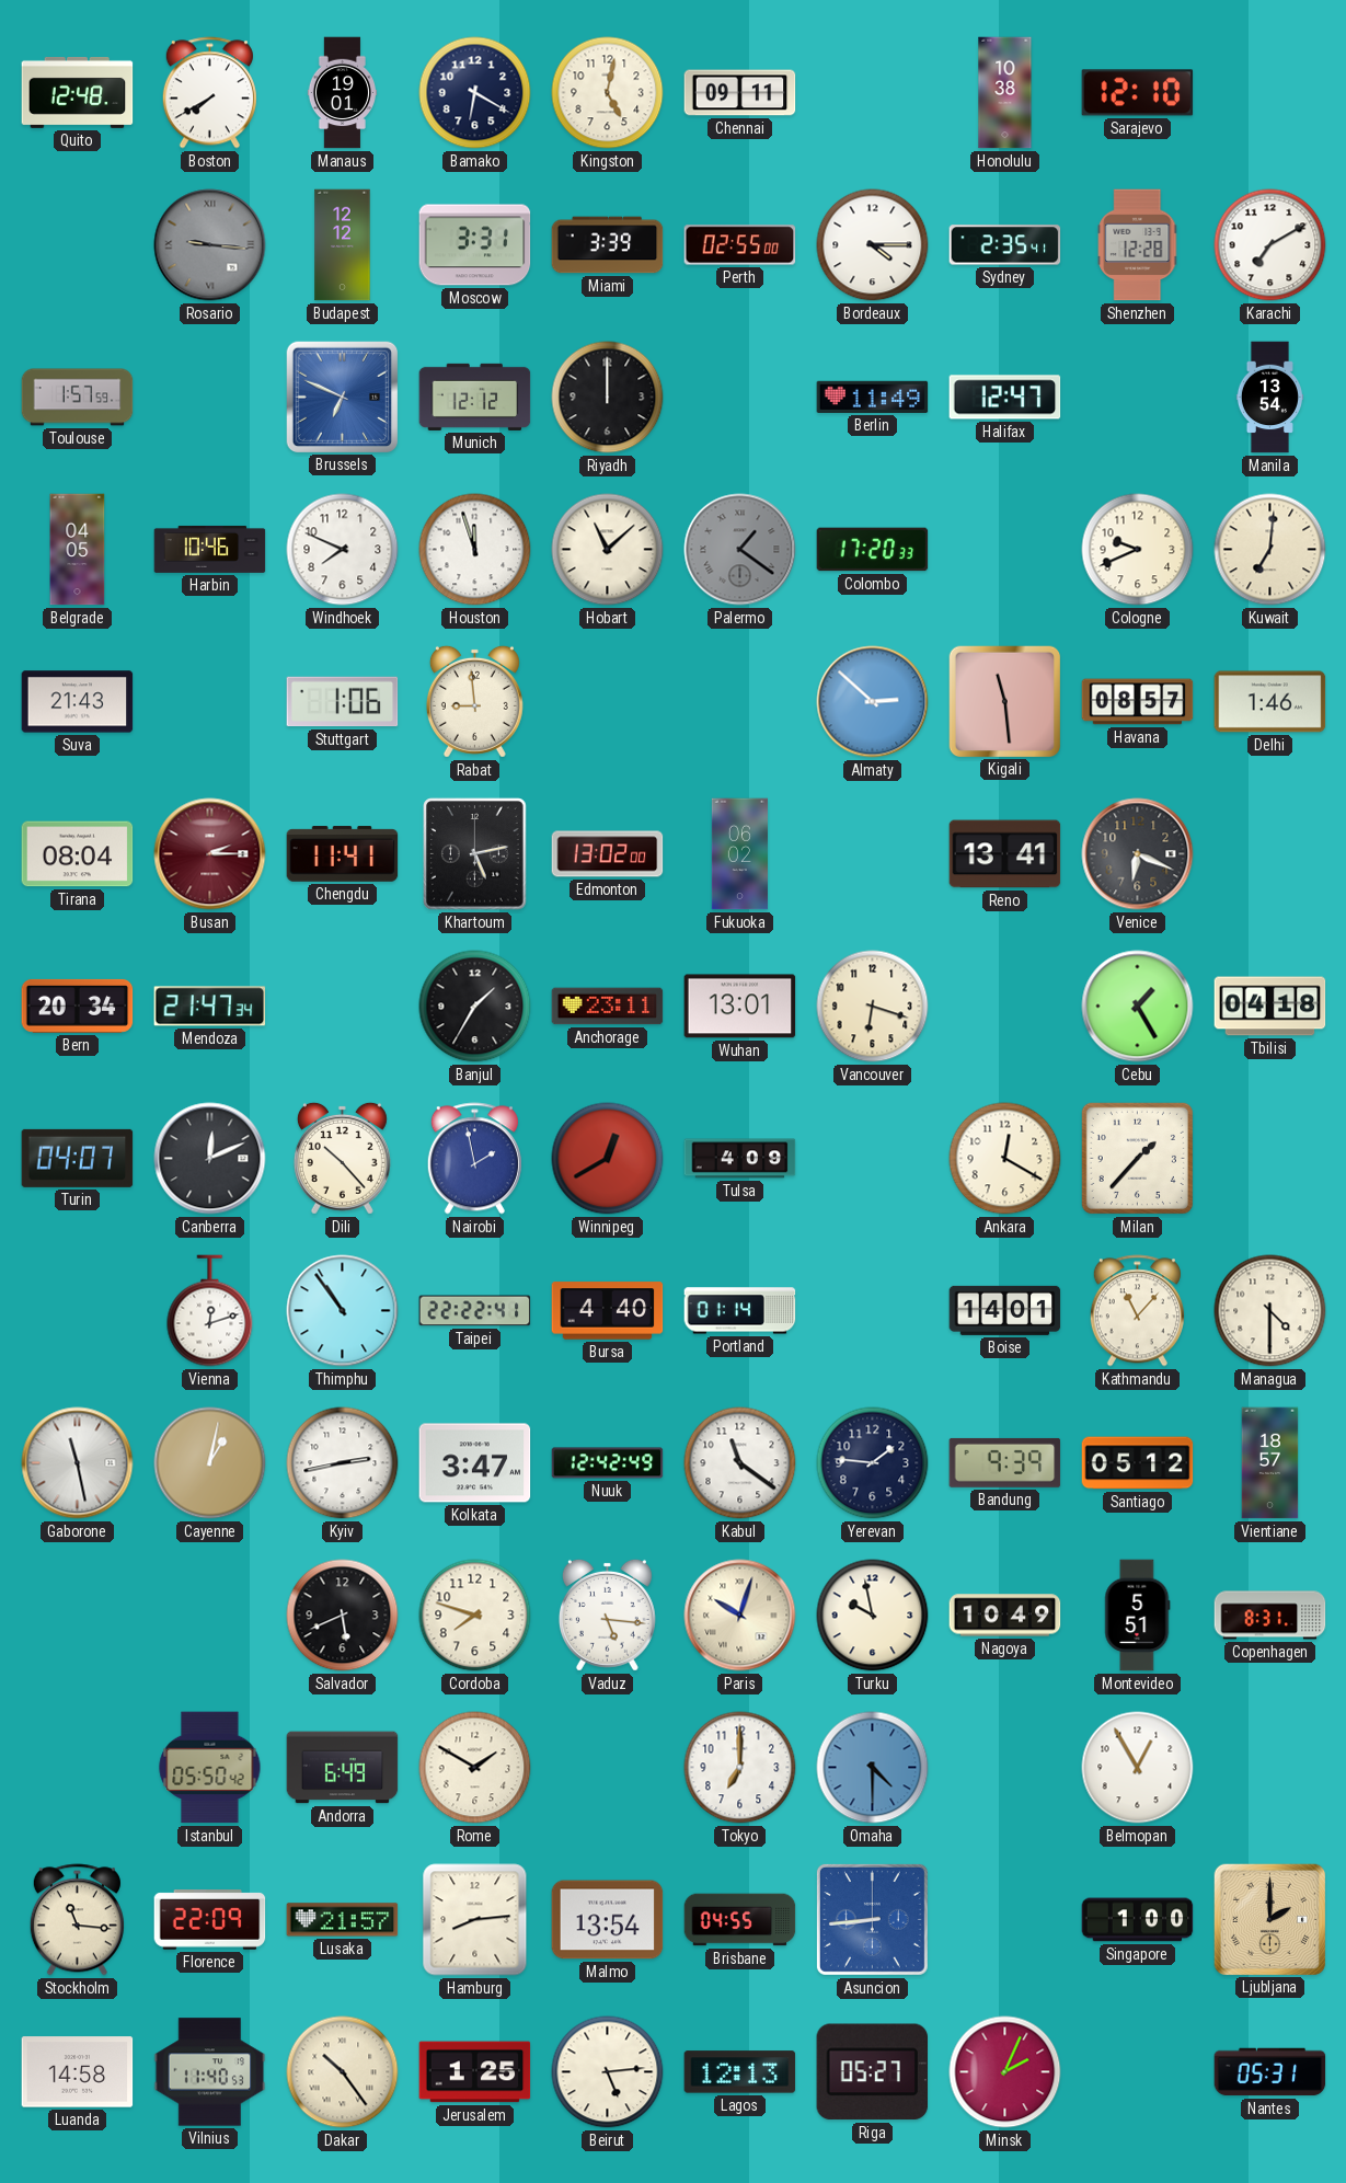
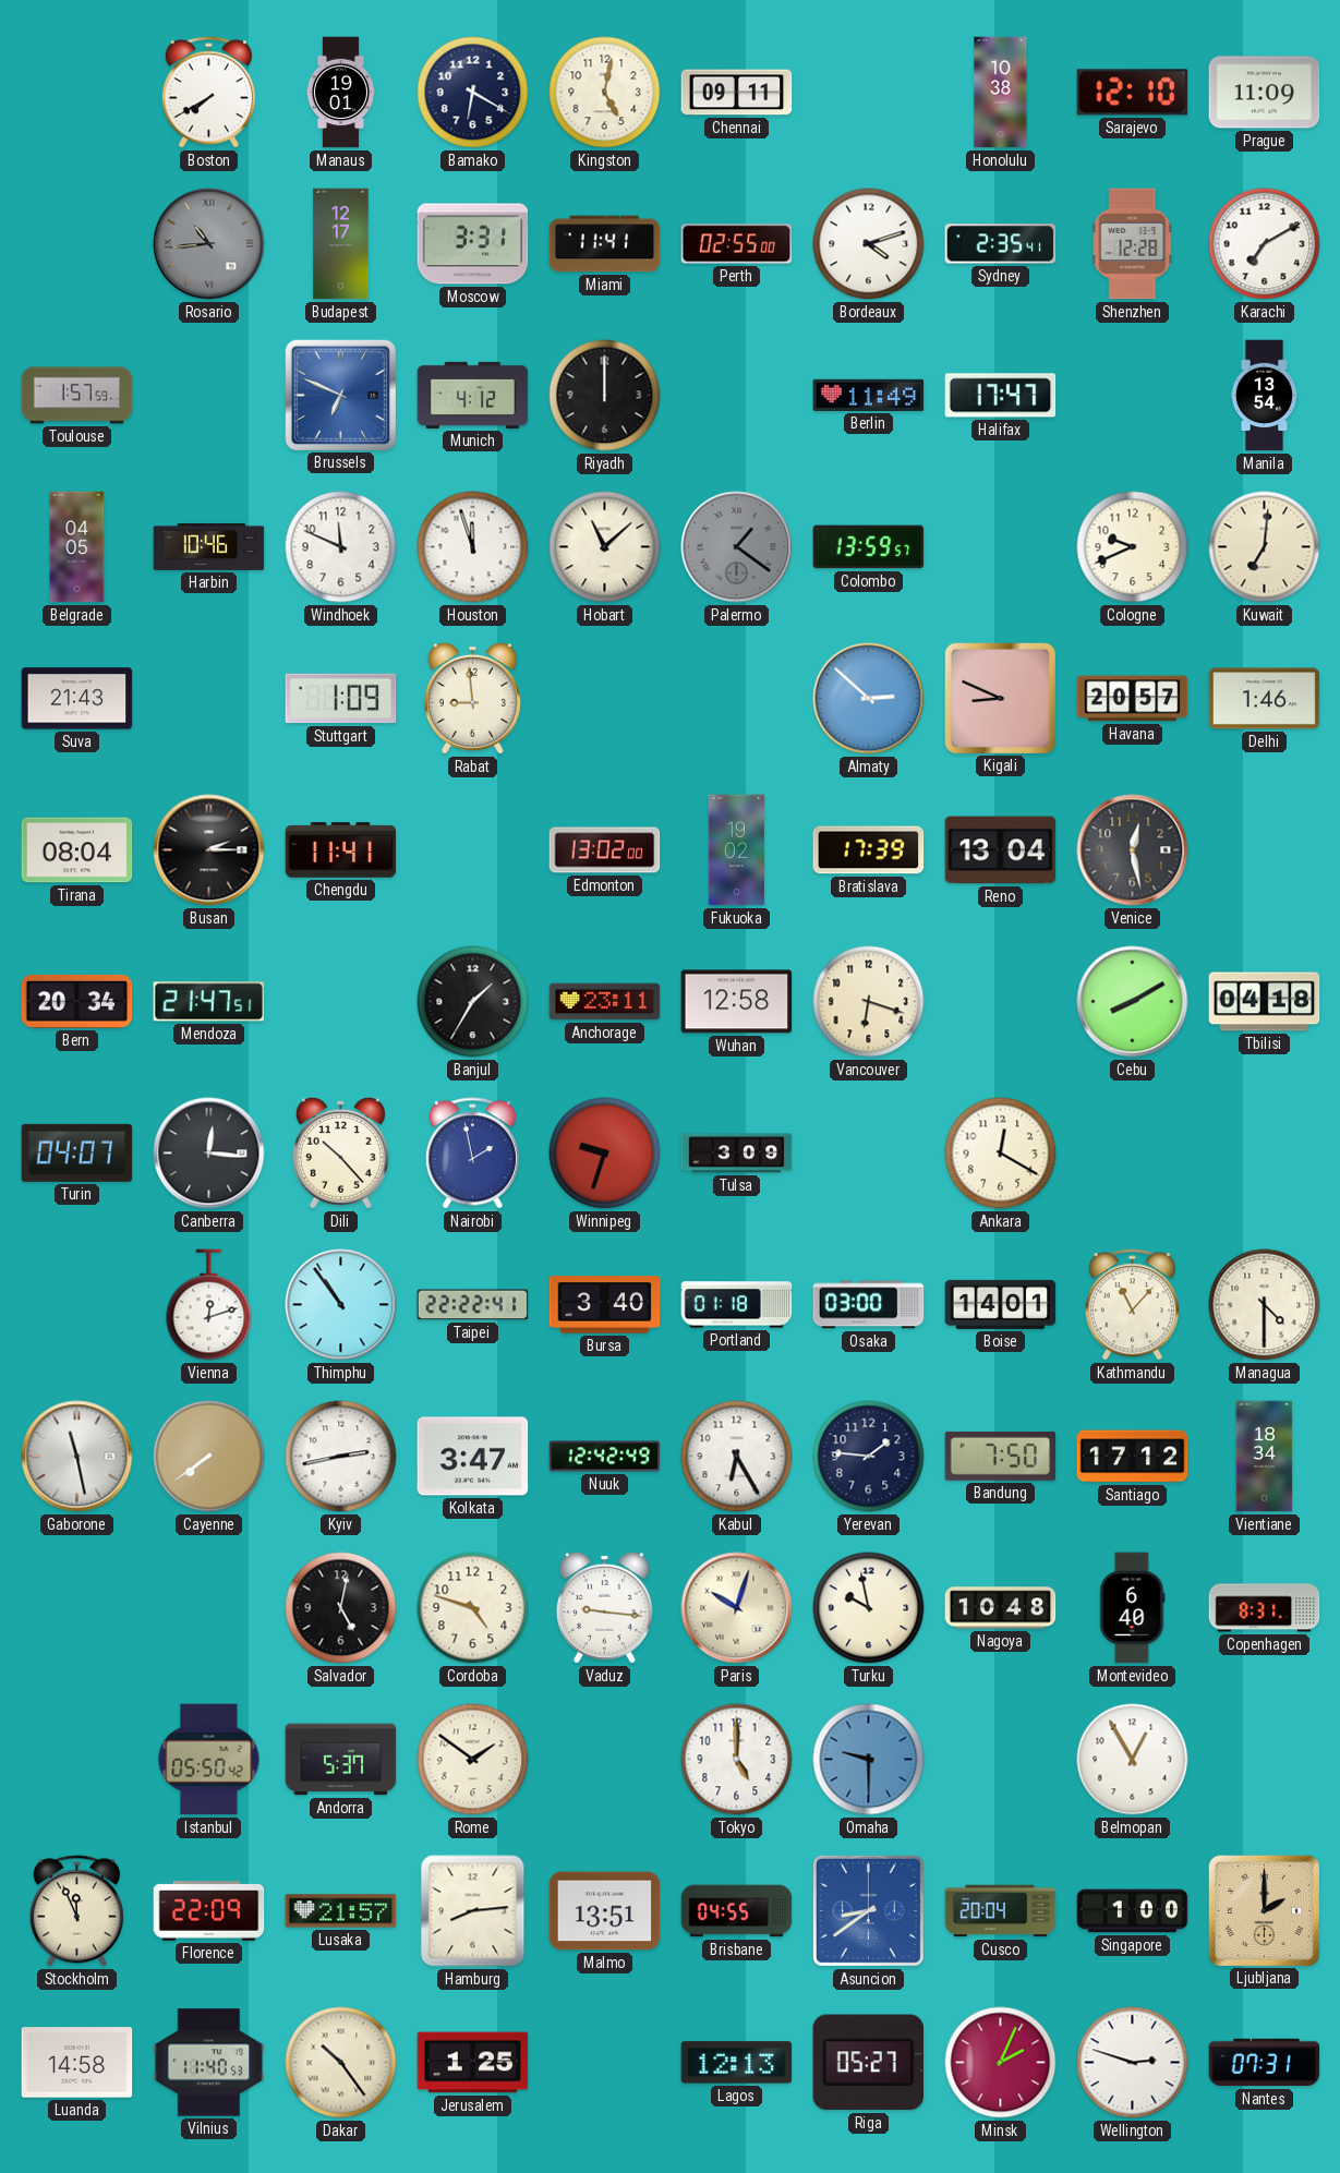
Quito: 12:48 -> none (78, 92)
Prague: none -> 11:09 (1265, 93)
Rosario: 9:16 -> 10:44 (209, 244)
Budapest: 12:12 -> 12:17 (341, 244)
Miami: 3:39 -> 11:41 (605, 244)
Bordeaux: 4:15 -> 4:12 (869, 244)
Munich: 12:12 -> 4:12 (473, 395)
Halifax: 12:47 -> 17:47 (1001, 396)
Windhoek: 7:49 -> 11:49 (341, 547)
Colombo: 17:20 -> 13:59 (869, 547)
Stuttgart: 1:06 -> 1:09 (341, 699)
Kigali: 11:29 -> 8:49 (1000, 698)
Havana: 08:57 -> 20:57 (1133, 699)
Busan dial: burgundy -> black (209, 850)
Khartoum: 5:13 -> none (475, 854)
Fukuoka: 06:02 -> 19:02 (736, 850)
Bratislava: none -> 17:39 (869, 850)
Reno: 13:41 -> 13:04 (1001, 850)
Venice: 6:19 -> 12:28 (1133, 850)
Mendoza: 21:47:34 -> 21:47:51 (209, 1002)
Wuhan: 13:01 -> 12:58 (737, 1002)
Cebu: 1:25 -> 8:10 (1133, 1002)
Canberra: 12:11 -> 12:16 (209, 1154)
Winnipeg: 12:40 -> 9:33 (605, 1154)
Tulsa: 4:09 -> 3:09 (737, 1154)
Milan: 1:37 -> none (1137, 1158)
Bursa: 4:40 -> 3:40 (605, 1305)
Portland: 01:14 -> 01:18 (737, 1305)
Osaka: none -> 03:00 (869, 1305)
Cayenne: 1:02 -> 7:39 (209, 1457)
Kabul: 11:21 -> 6:25 (737, 1457)
Bandung: 9:39 -> 7:50 (1001, 1456)
Santiago: 05:12 -> 17:12 (1133, 1457)
Vientiane: 18:57 -> 18:34 (1265, 1457)
Salvador: 5:41 -> 5:02 (341, 1608)
Cordoba: 7:48 -> 4:48 (473, 1608)
Vaduz: 5:16 -> 9:16 (604, 1607)
Nagoya: 10:49 -> 10:48 (1001, 1608)
Montevideo: 5:51 -> 6:40 (1133, 1608)
Andorra: 6:49 -> 5:37 (341, 1760)
Rome: 1:50 -> 1:51 (473, 1760)
Tokyo: 7:00 -> 5:00 (737, 1760)
Omaha: 4:30 -> 9:30 (869, 1760)
Stockholm: 11:16 -> 11:56 (76, 1911)
Malmo: 13:54 -> 13:51 (605, 1911)
Asuncion: 8:44 -> 8:39 (868, 1910)
Cusco: none -> 20:04 (1001, 1911)
Beirut: 5:14 -> none (608, 2072)
Wellington: none -> 2:48 (1133, 2063)
Nantes: 05:31 -> 07:31 (1265, 2063)
